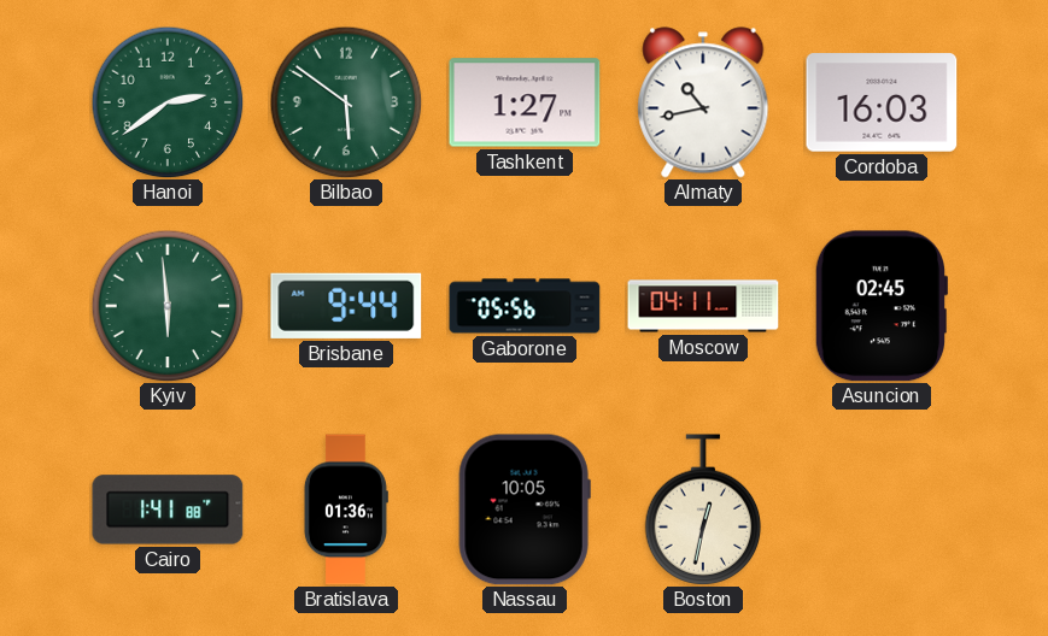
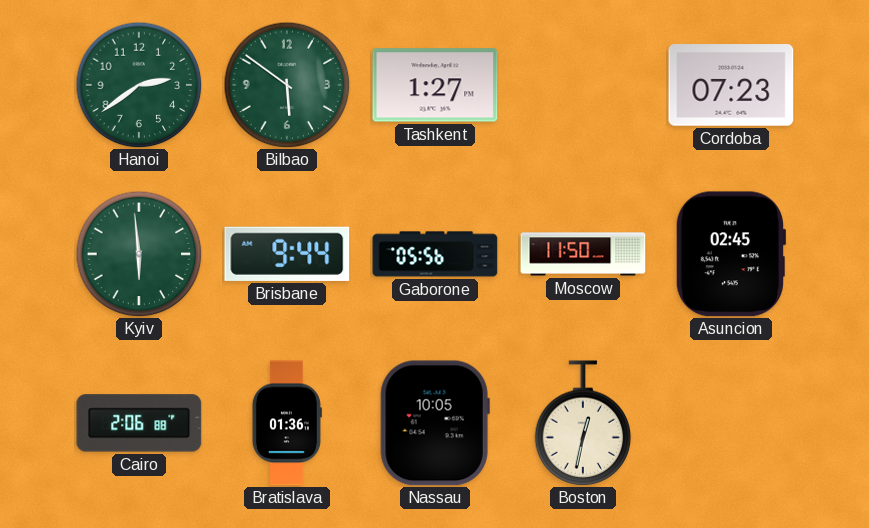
Almaty: 10:43 -> none (703, 102)
Cordoba: 16:03 -> 07:23 (731, 85)
Moscow: 04:11 -> 11:50 (583, 254)
Cairo: 1:41 -> 2:06 (139, 423)
